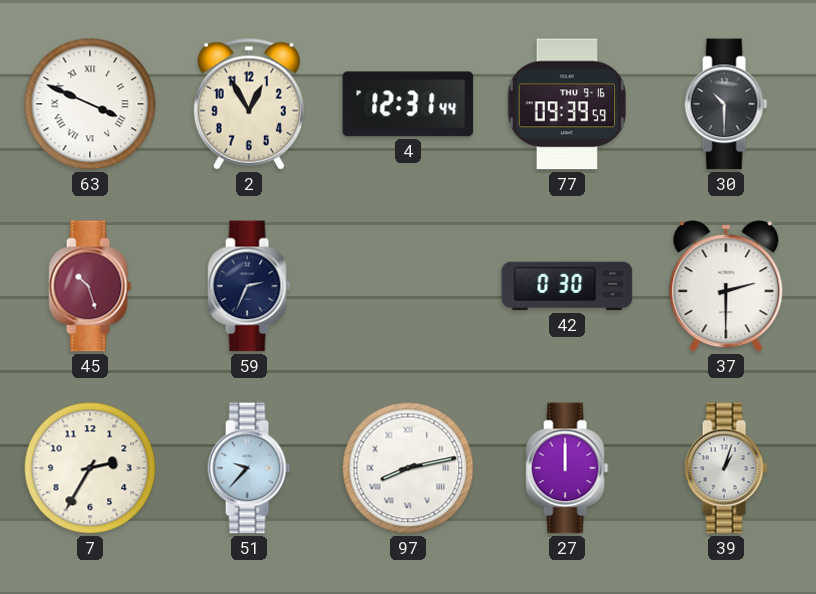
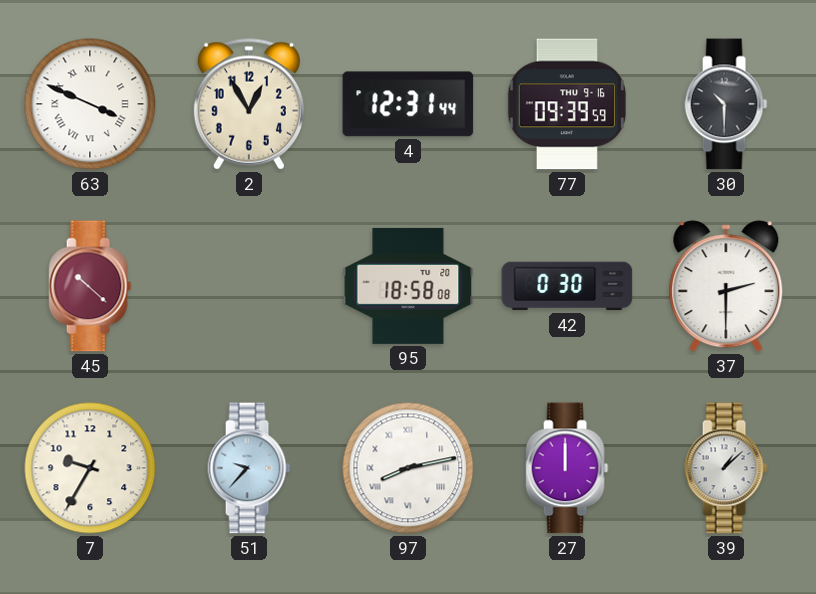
45: 10:27 -> 10:22 (90, 286)
59: 2:34 -> none (249, 286)
95: none -> 18:58 (408, 286)
7: 2:35 -> 9:35 (90, 468)
39: 1:03 -> 1:08 (726, 468)
